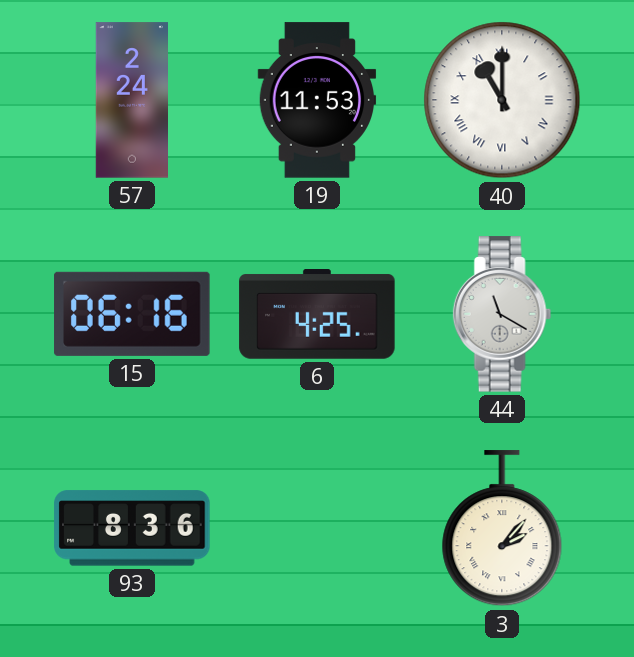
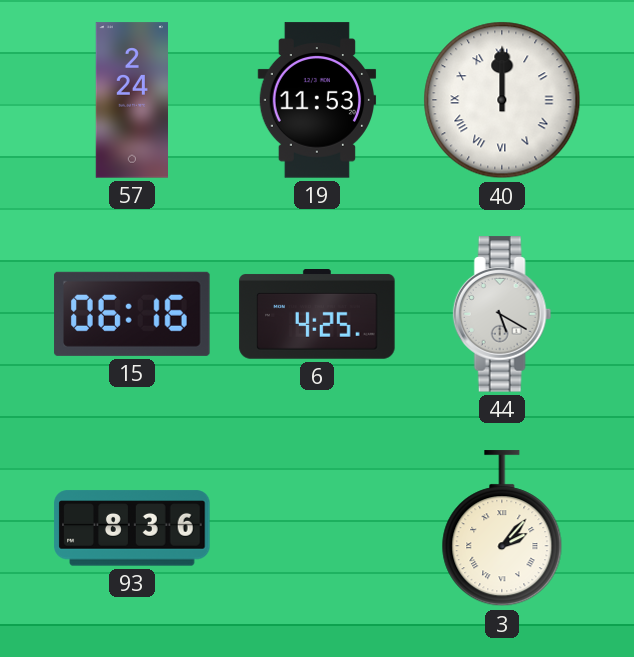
40: 11:00 -> 12:00 (502, 100)
44: 11:20 -> 5:20 (502, 314)
